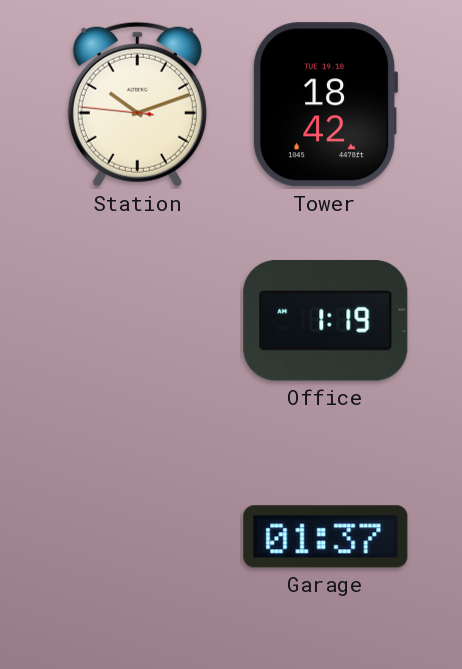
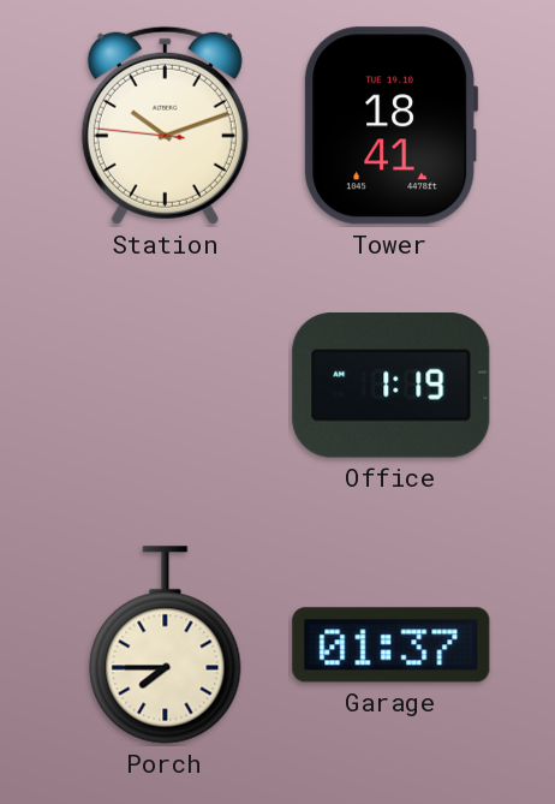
Tower: 18:42 -> 18:41 (392, 126)
Porch: none -> 7:45 (166, 645)
